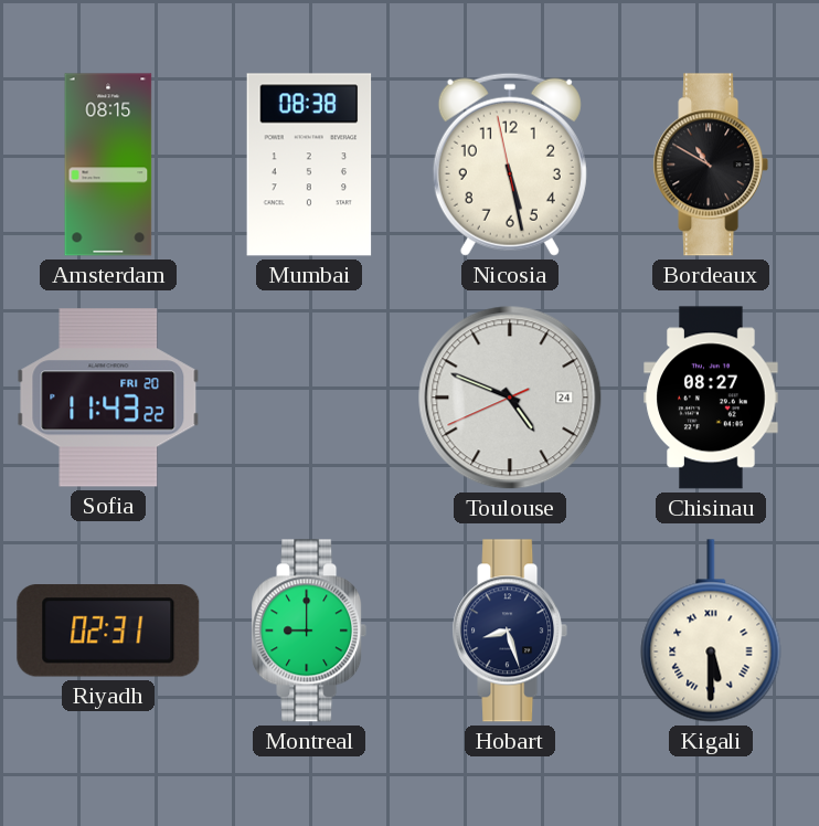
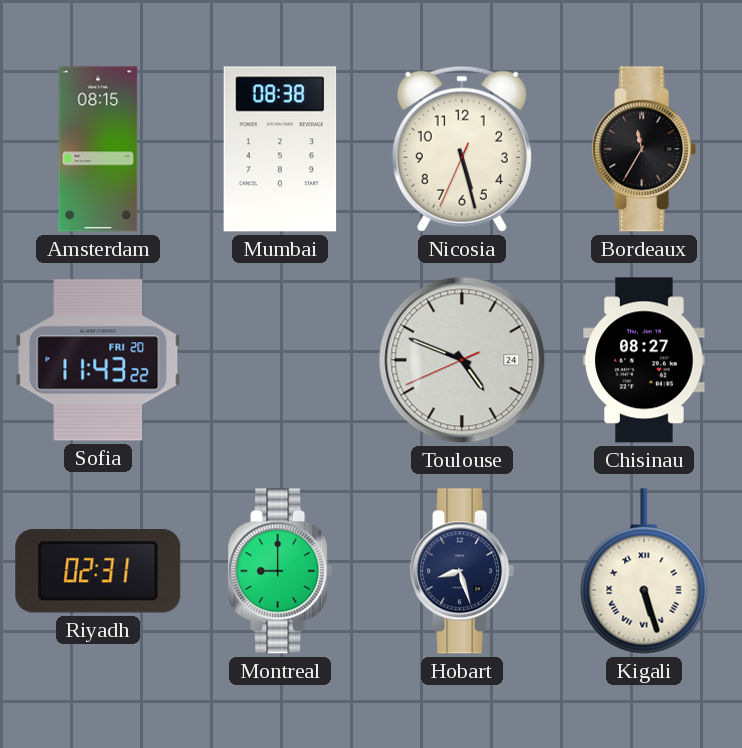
Nicosia: 5:27:58 -> 5:27:34 (462, 149)
Bordeaux: 10:50 -> 11:35 (644, 149)
Kigali: 5:30 -> 5:27 (644, 571)
